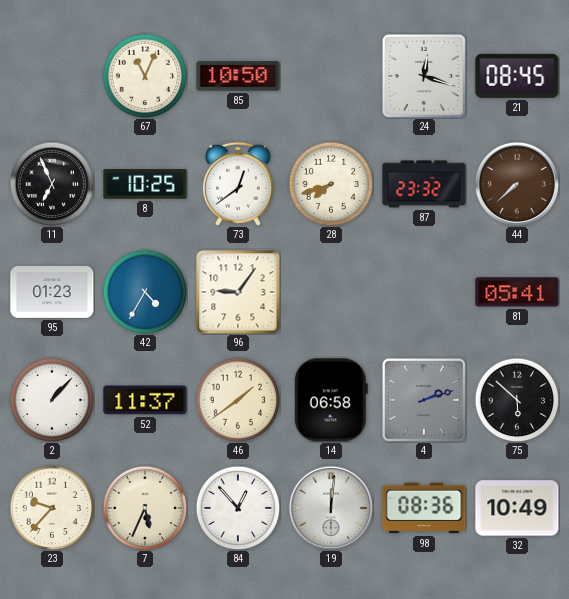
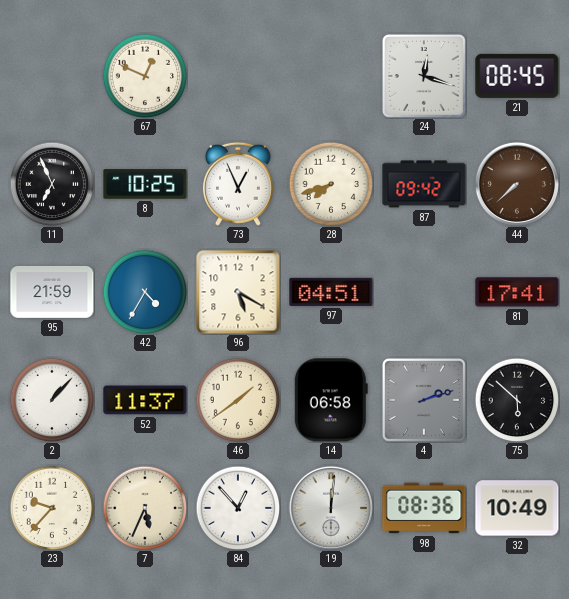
67: 11:04 -> 12:49 (145, 76)
85: 10:50 -> none (238, 76)
73: 12:39 -> 12:56 (238, 184)
87: 23:32 -> 09:42 (424, 184)
95: 01:23 -> 21:59 (52, 292)
96: 9:06 -> 5:20 (238, 292)
97: none -> 04:51 (331, 292)
81: 05:41 -> 17:41 (517, 292)
